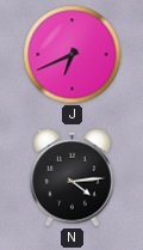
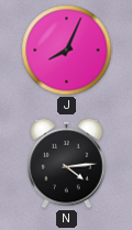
J: 6:41 -> 8:04 (67, 51)
